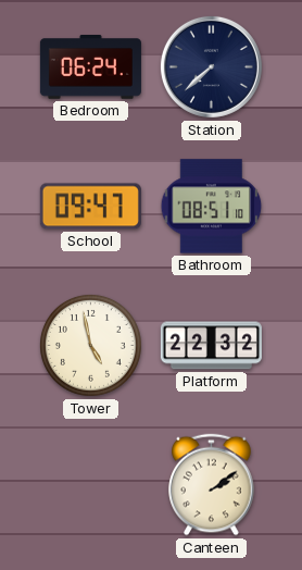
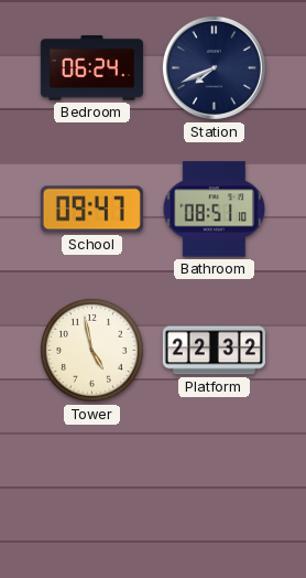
Station: 7:38 -> 7:41 (214, 67)
Canteen: 2:09 -> none (212, 485)
